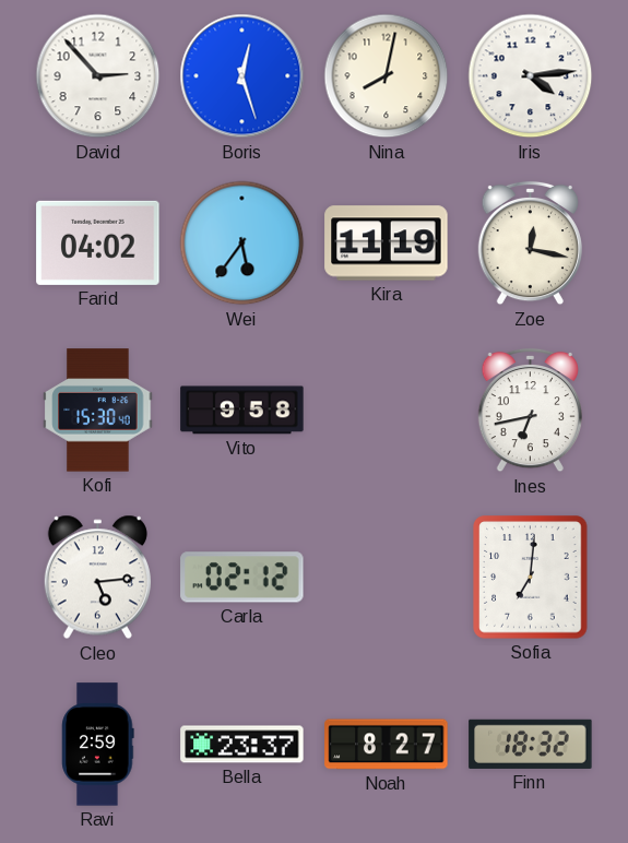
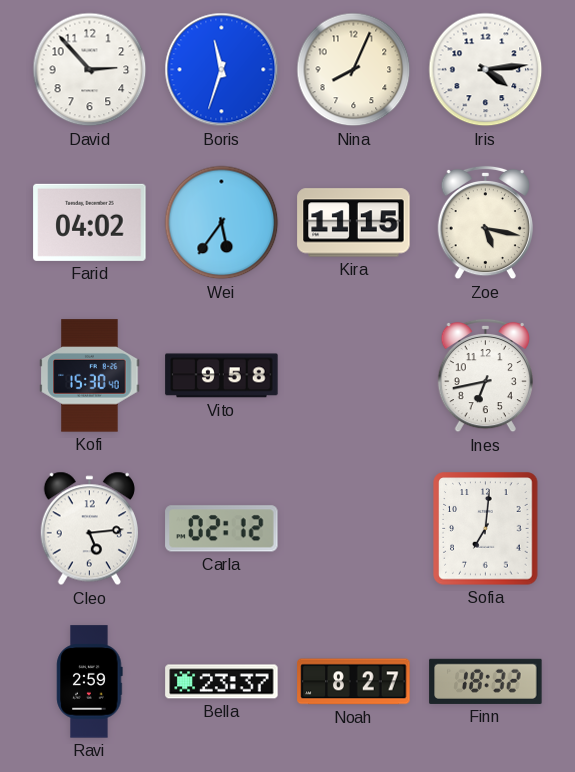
Boris: 12:27 -> 11:33 (222, 70)
Nina: 8:02 -> 8:04 (354, 70)
Kira: 11:19 -> 11:15 (354, 223)
Zoe: 12:17 -> 5:17 (485, 223)
